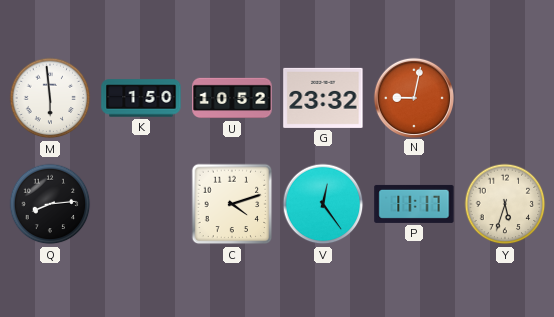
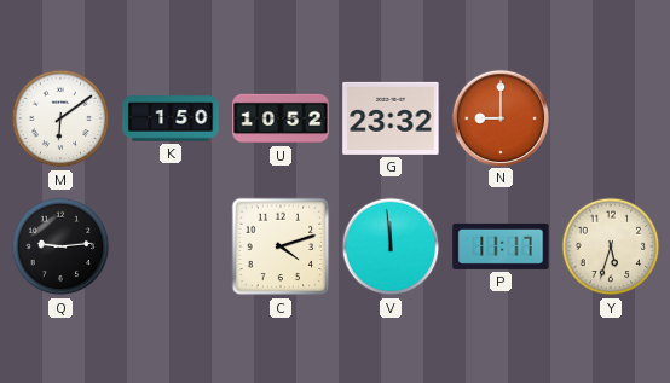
M: 5:59 -> 6:09 (60, 118)
N: 9:02 -> 9:00 (499, 117)
Q: 8:14 -> 9:14 (60, 246)
V: 12:24 -> 11:59 (391, 246)
